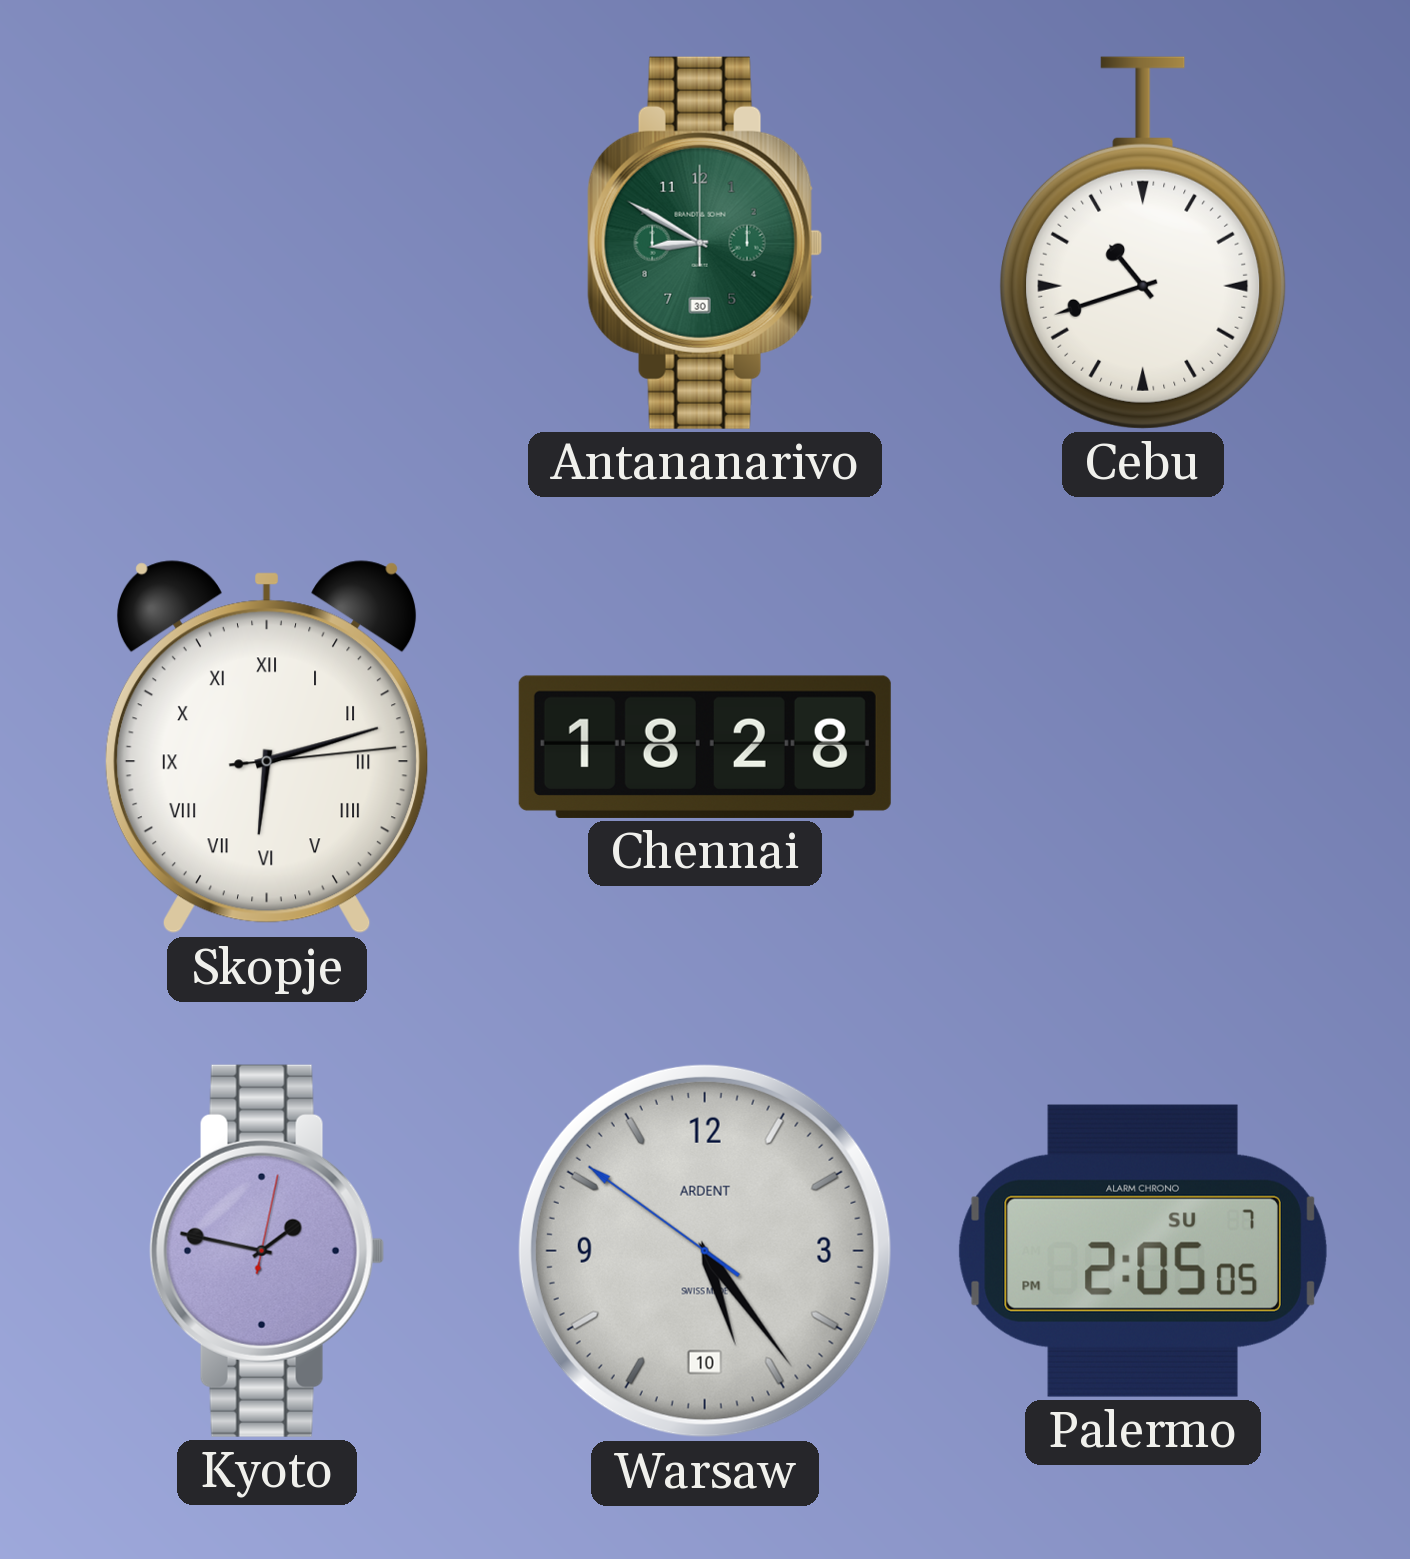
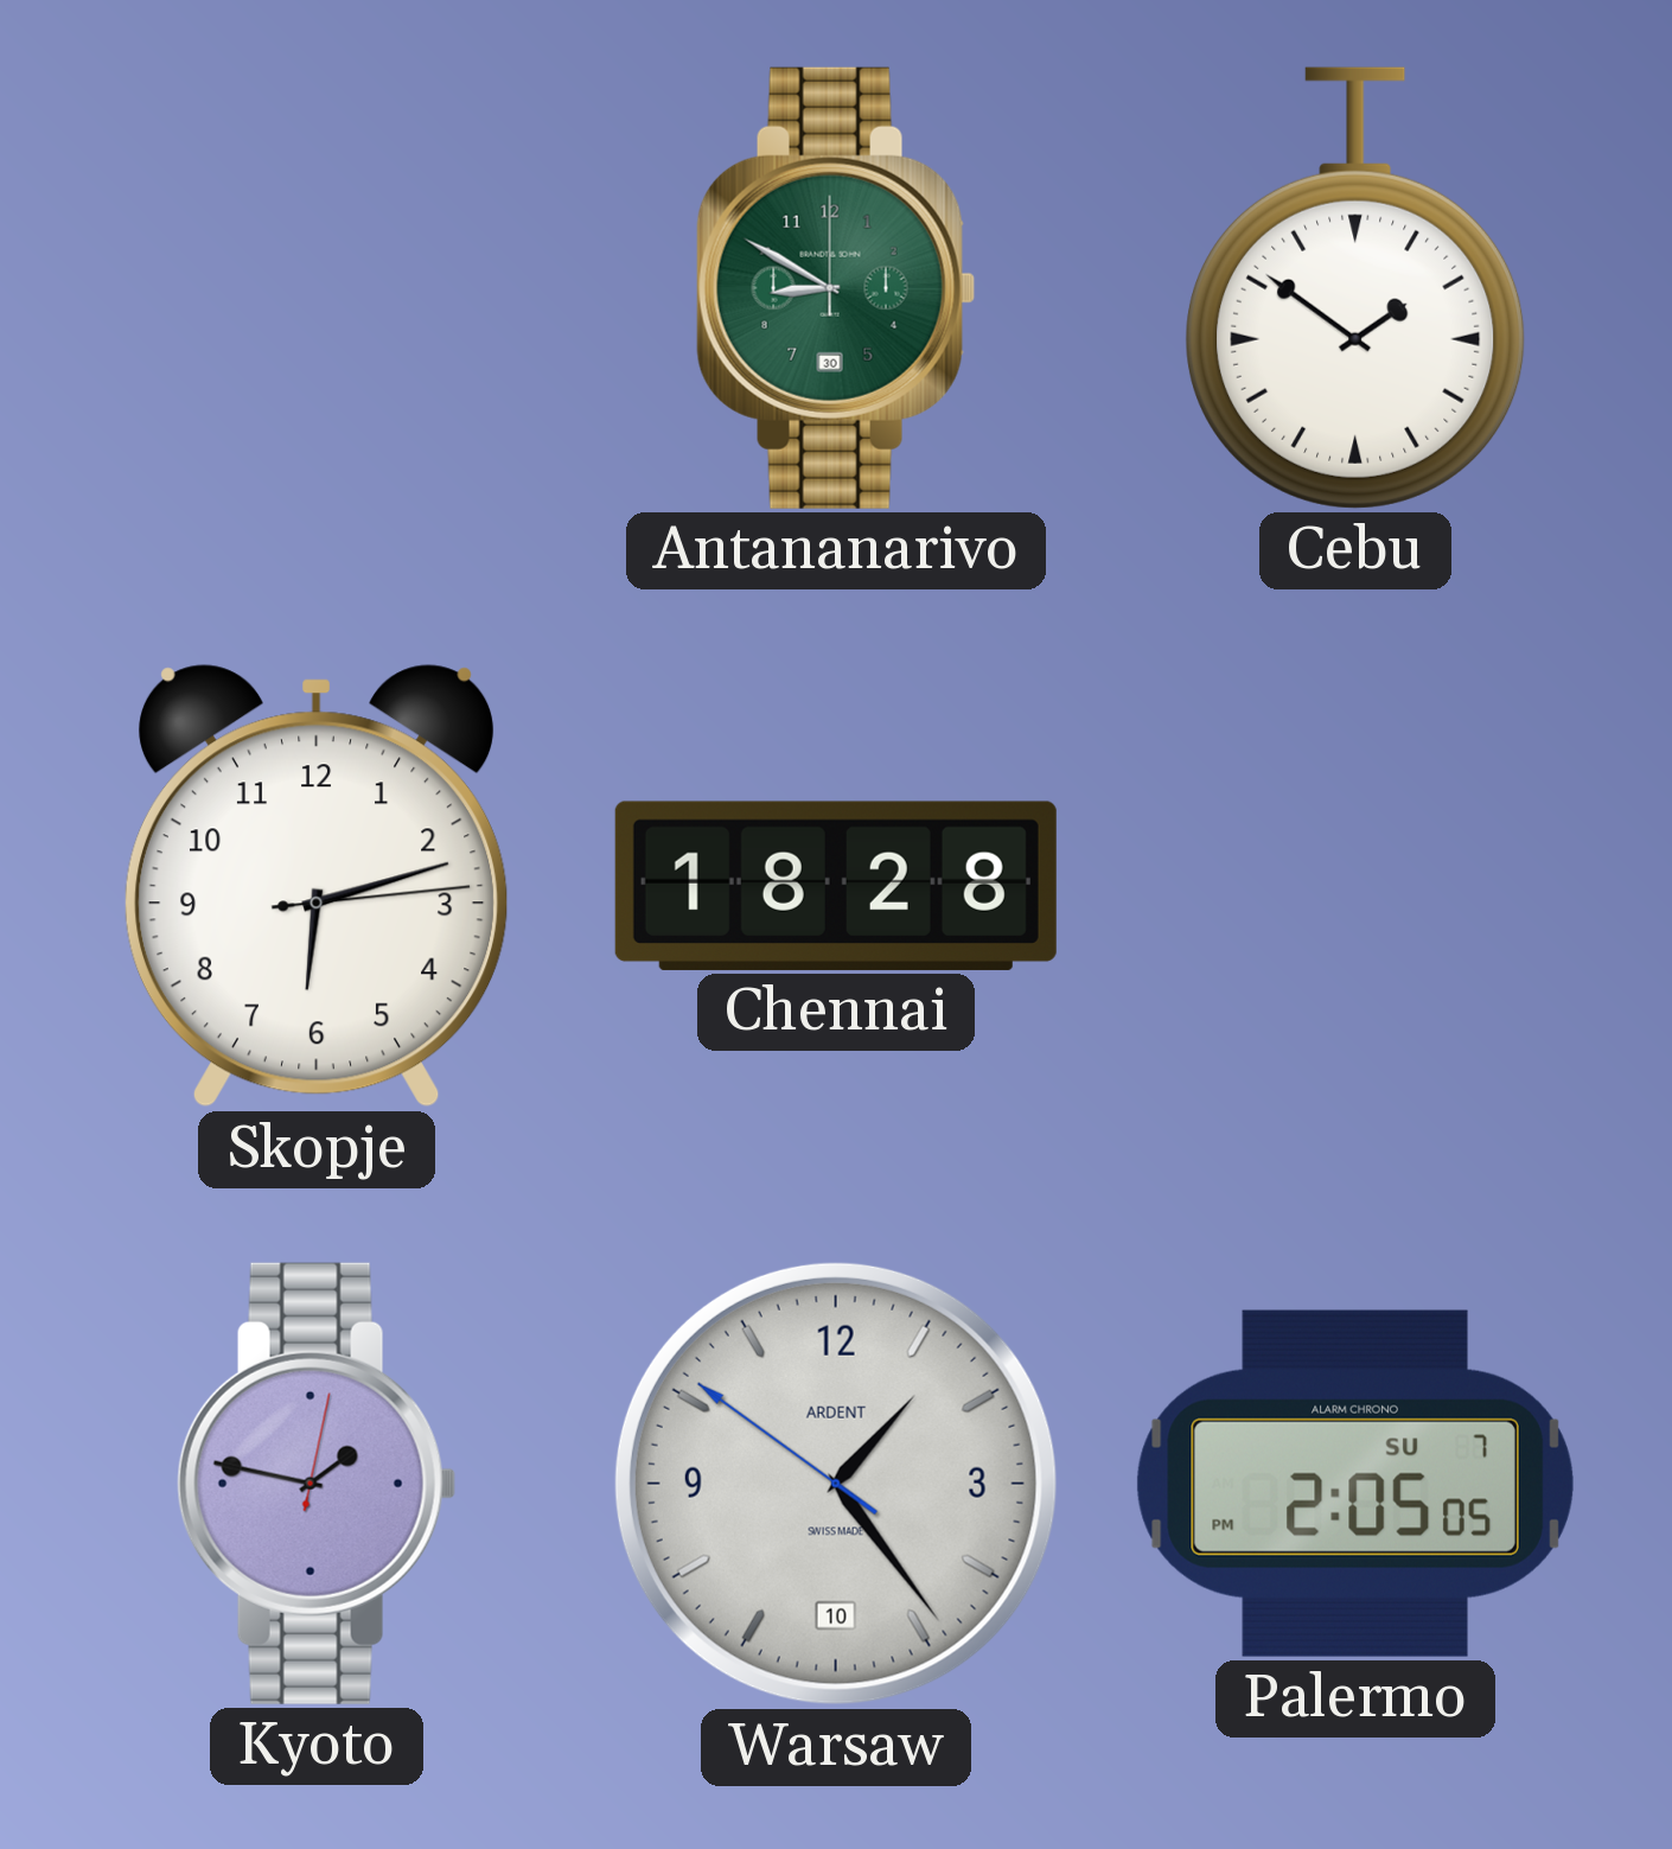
Cebu: 10:42 -> 1:51 (1355, 288)
Skopje numerals: Roman -> Arabic (317, 886)
Warsaw: 5:23 -> 1:23 (836, 1484)
